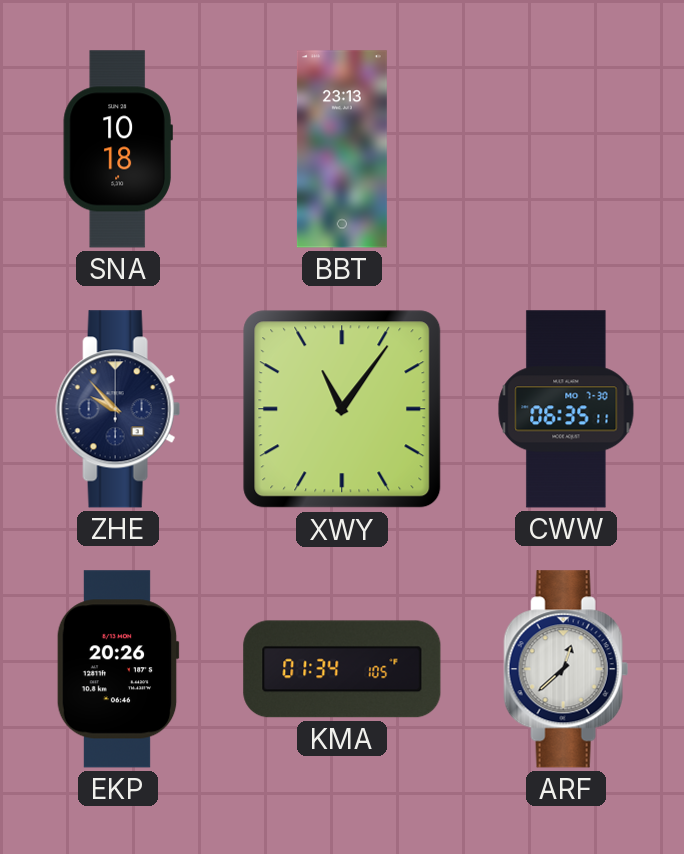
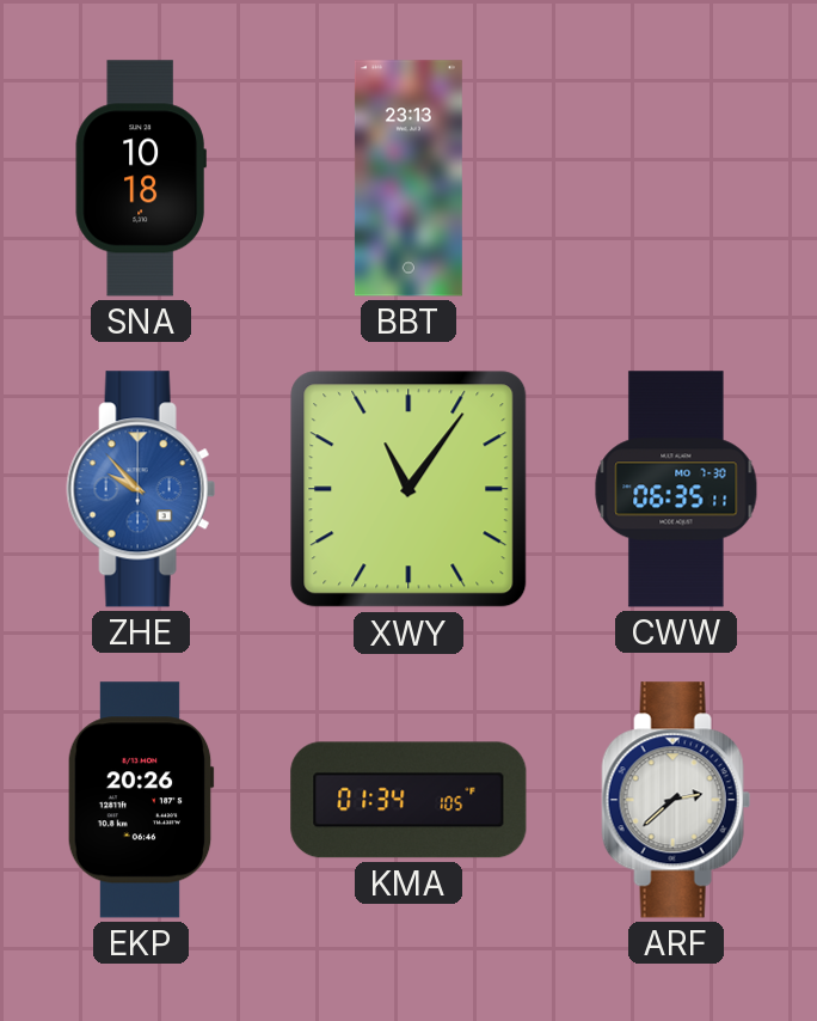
ZHE dial: navy -> blue (141, 489)
ARF: 12:38 -> 2:38 (676, 800)
